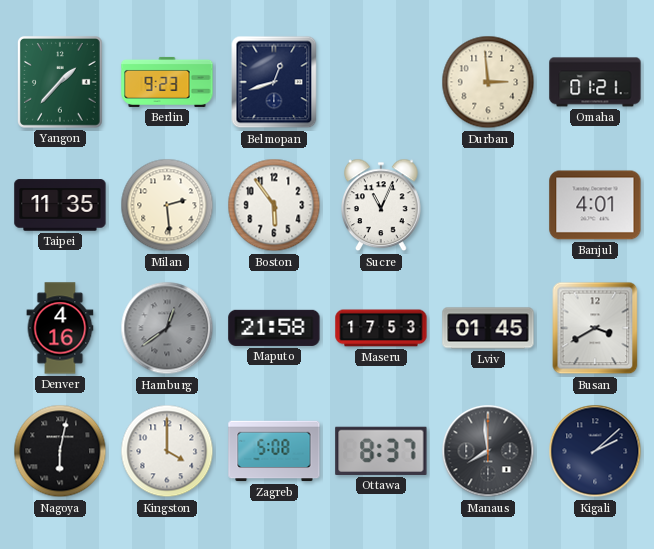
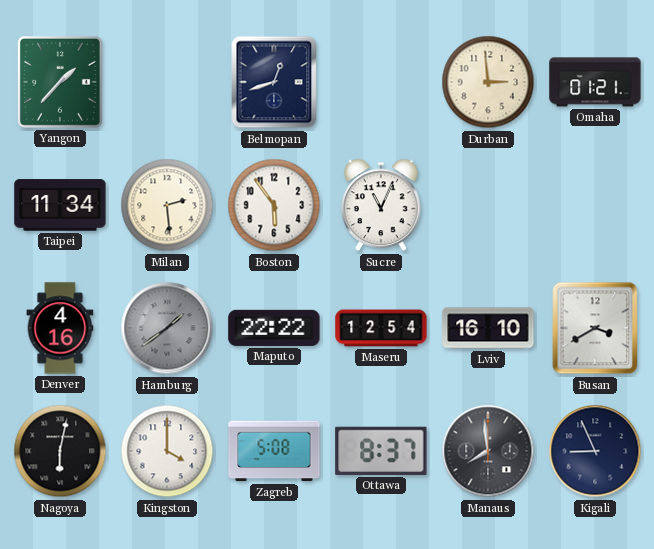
Berlin: 9:23 -> none (167, 82)
Taipei: 11:35 -> 11:34 (60, 205)
Banjul: 4:01 -> none (595, 205)
Hamburg: 12:39 -> 1:39 (167, 328)
Maputo: 21:58 -> 22:22 (274, 328)
Maseru: 17:53 -> 12:54 (381, 328)
Lviv: 01:45 -> 16:10 (488, 328)
Kigali: 2:08 -> 8:56 (595, 451)
